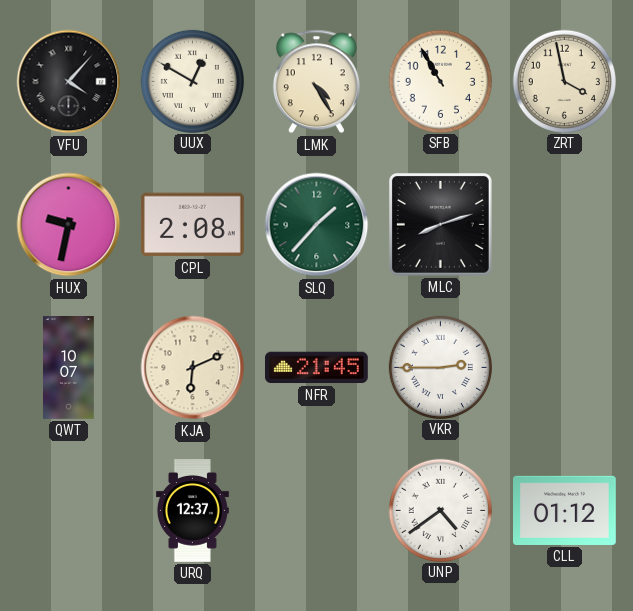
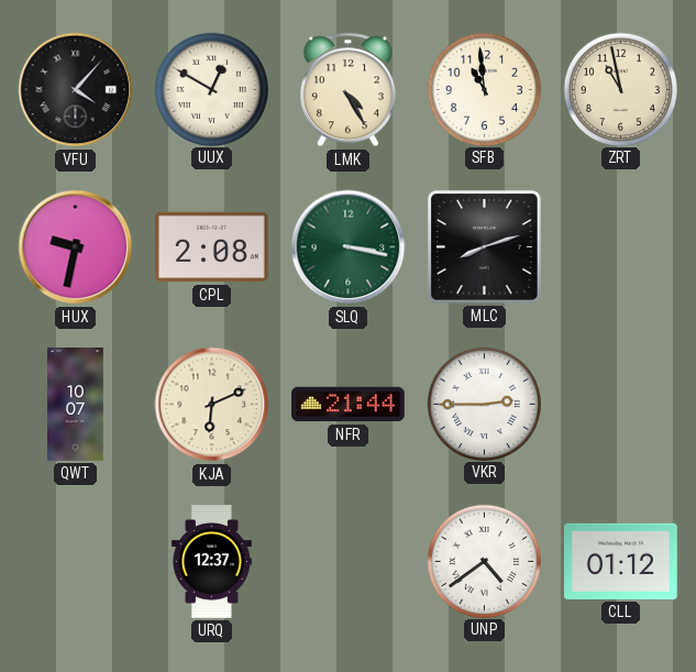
SFB: 10:55 -> 10:59 (484, 89)
ZRT: 3:58 -> 10:58 (620, 89)
SLQ: 1:37 -> 3:17 (349, 247)
NFR: 21:45 -> 21:44 (349, 405)
